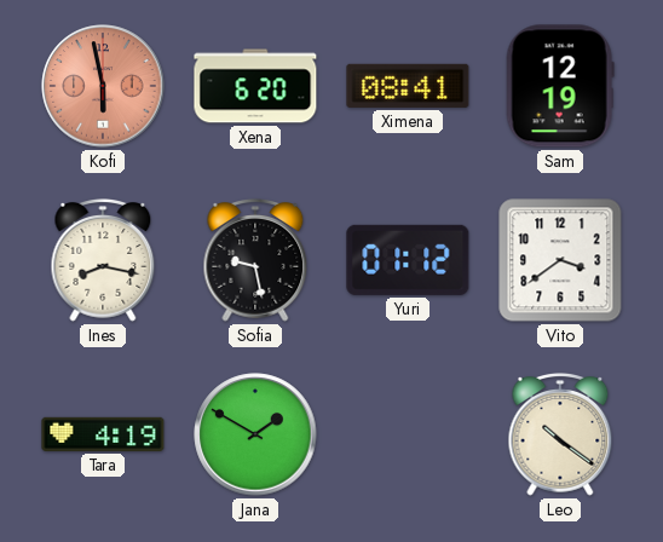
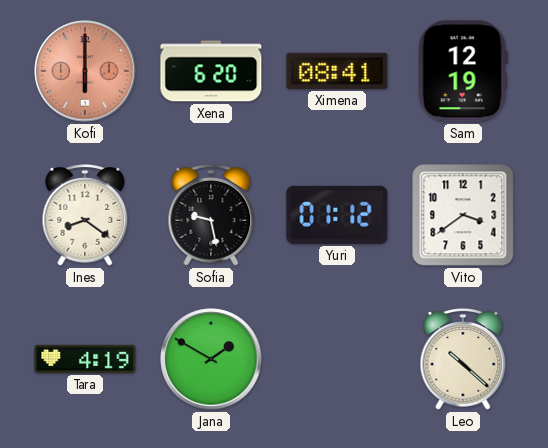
Kofi: 5:58 -> 6:00 (85, 71)
Ines: 8:17 -> 8:21 (85, 216)
Leo: 10:21 -> 10:22 (463, 360)
